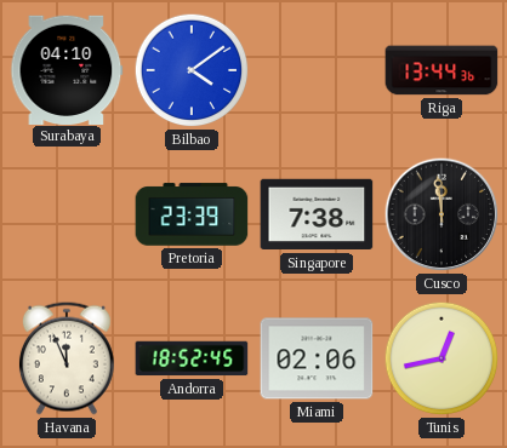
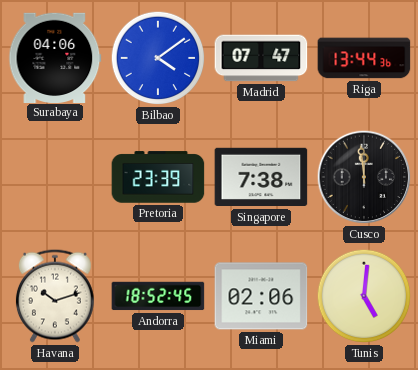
Surabaya: 04:10 -> 04:06 (55, 57)
Madrid: none -> 07:47 (261, 58)
Havana: 11:56 -> 10:12 (55, 296)
Tunis: 12:43 -> 5:01 (364, 296)
